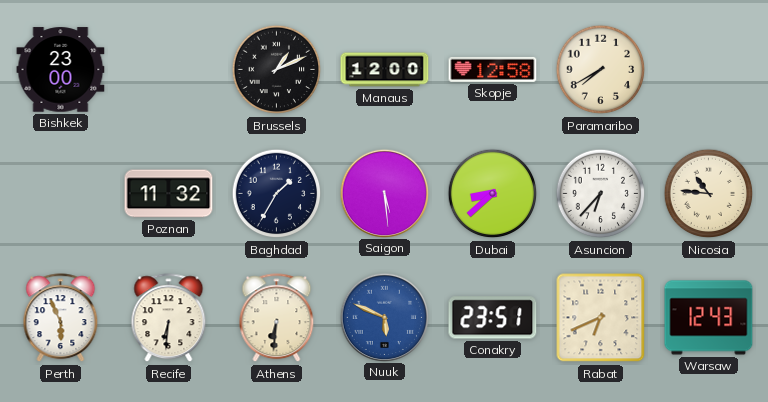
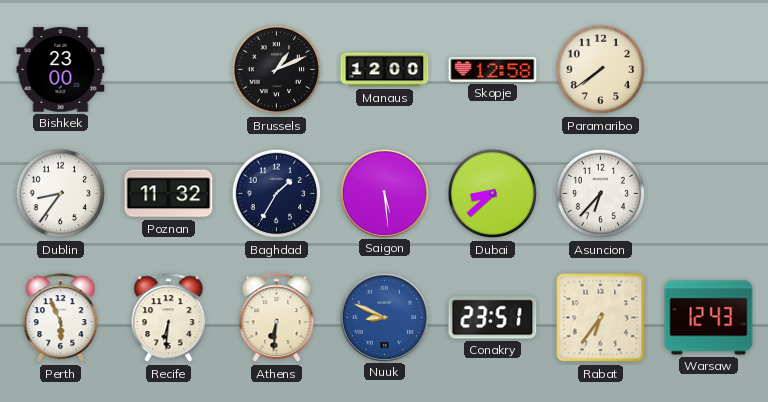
Paramaribo: 7:40 -> 7:39 (601, 70)
Dublin: none -> 8:36 (61, 194)
Nicosia: 10:46 -> none (709, 194)
Nuuk: 5:49 -> 8:49 (384, 317)
Rabat: 6:41 -> 6:36 (601, 318)
